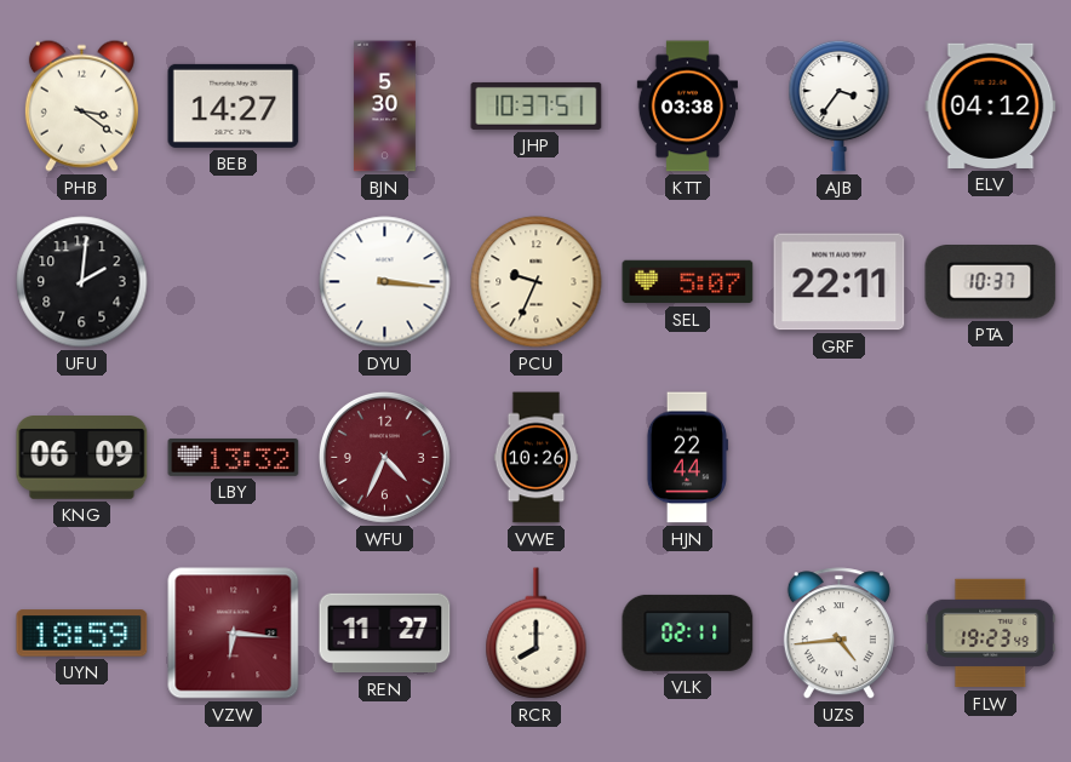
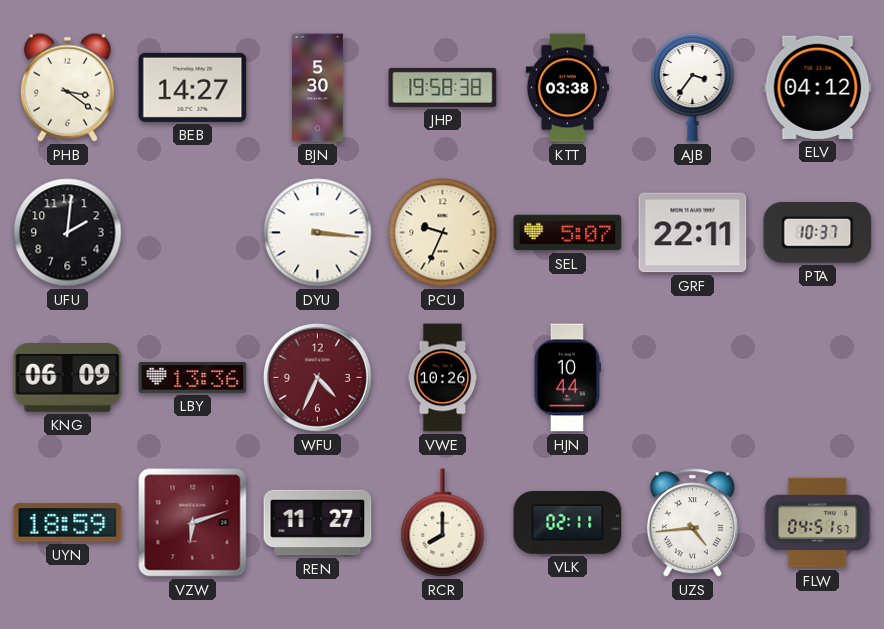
JHP: 10:37 -> 19:58 (443, 87)
LBY: 13:32 -> 13:36 (193, 377)
HJN: 22:44 -> 10:44 (567, 378)
VZW: 6:16 -> 6:12 (193, 523)
FLW: 19:23 -> 04:51 (818, 523)
